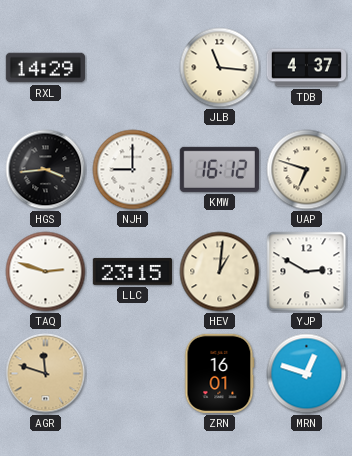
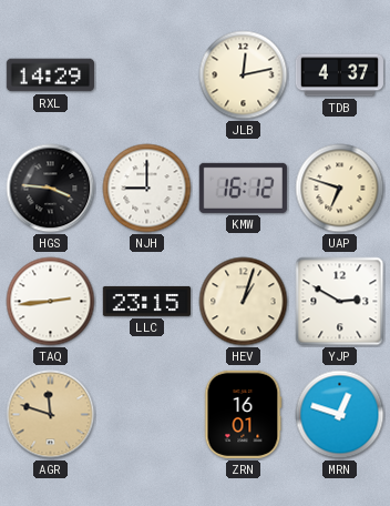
JLB: 11:16 -> 12:13 (244, 75)
HGS: 3:44 -> 3:46 (51, 189)
TAQ: 2:48 -> 2:44 (51, 302)
HEV: 1:01 -> 1:03 (244, 302)
